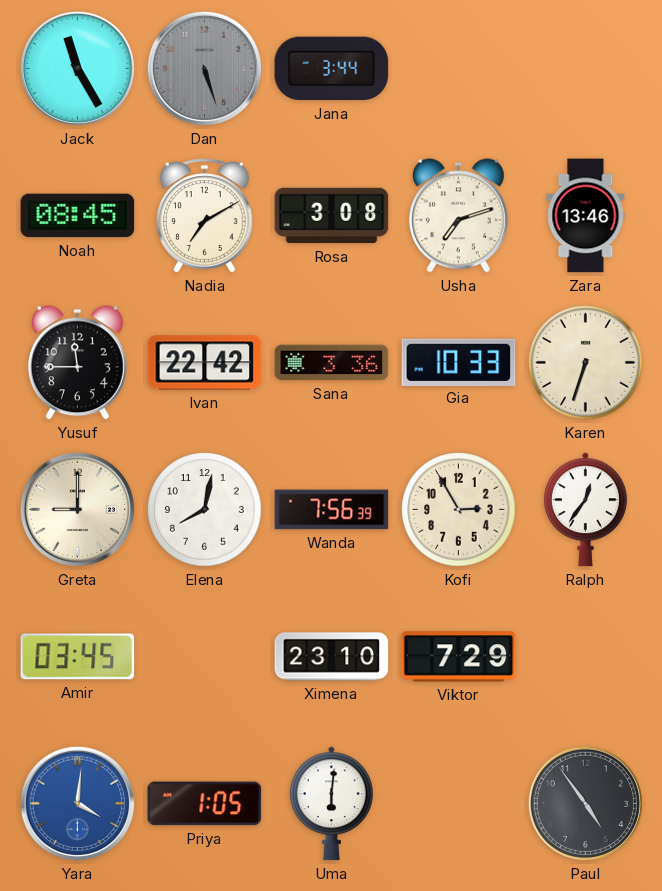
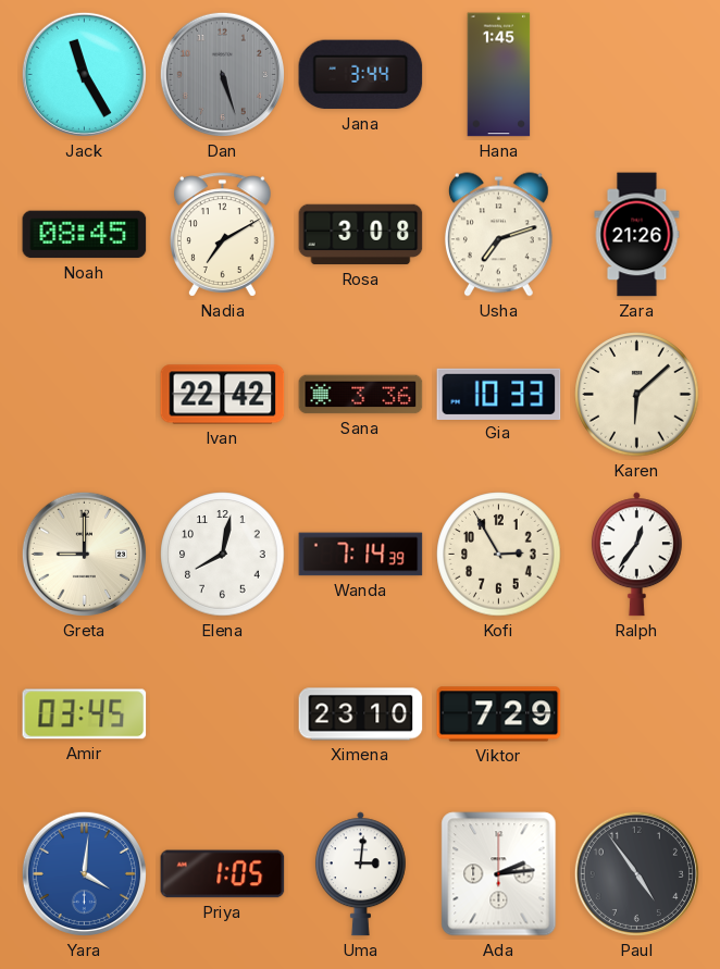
Hana: none -> 1:45 (499, 75)
Zara: 13:46 -> 21:26 (637, 235)
Yusuf: 11:45 -> none (77, 363)
Karen: 6:33 -> 6:08 (637, 395)
Wanda: 7:56 -> 7:14 (361, 555)
Uma: 6:01 -> 3:01 (360, 874)
Ada: none -> 2:14 (499, 874)
